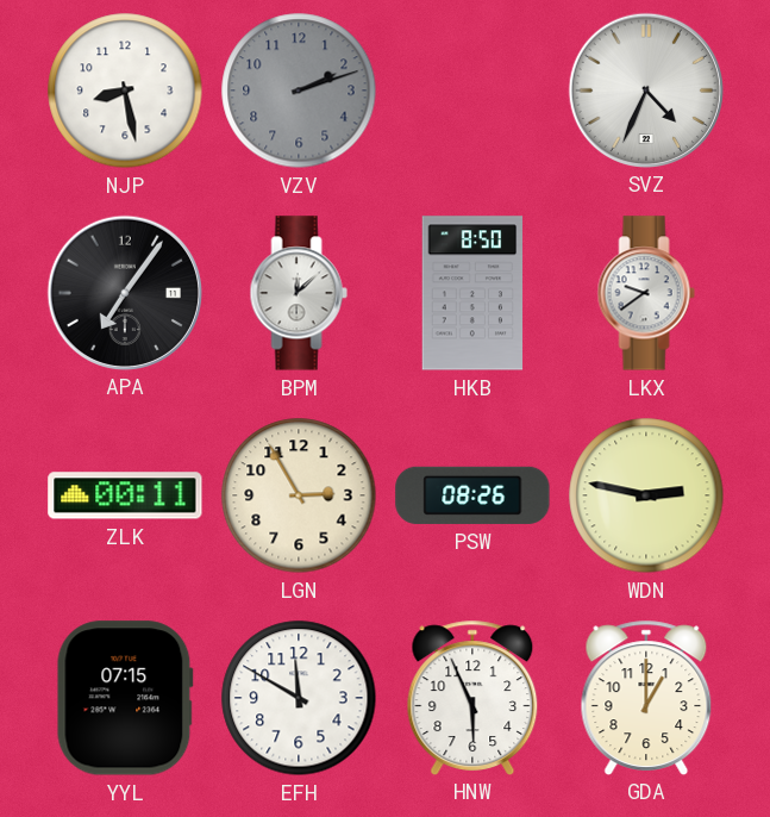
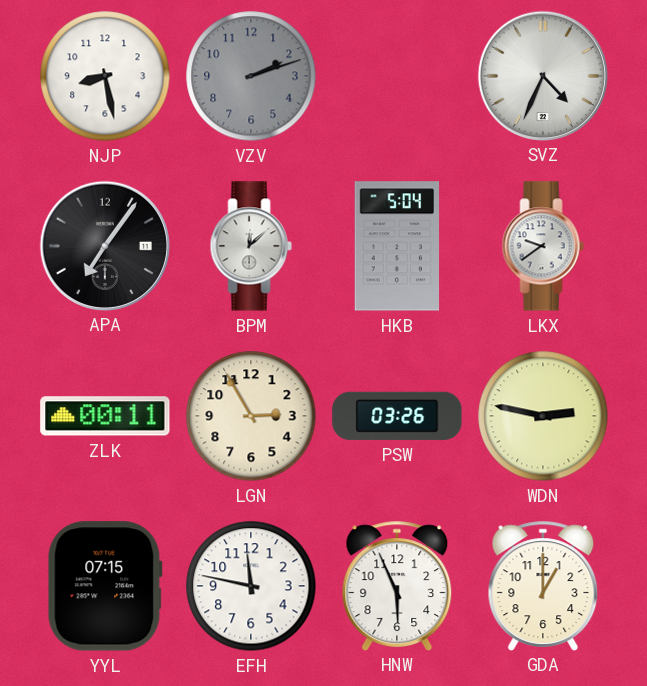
HKB: 8:50 -> 5:04 (397, 246)
PSW: 08:26 -> 03:26 (397, 416)
EFH: 11:50 -> 11:47 (251, 586)
